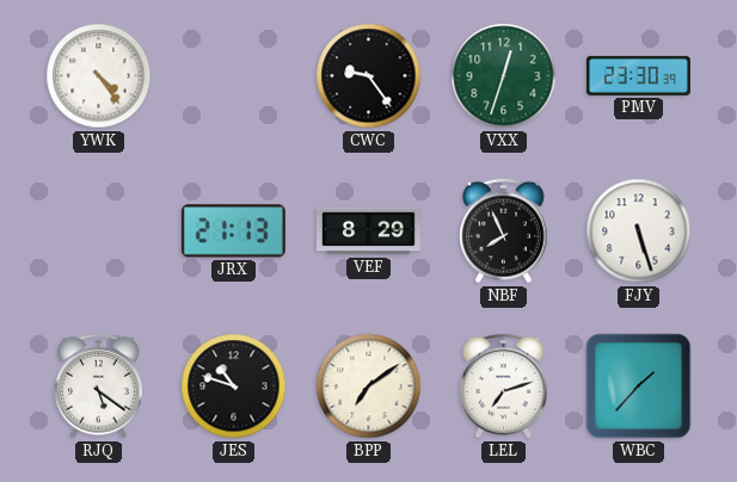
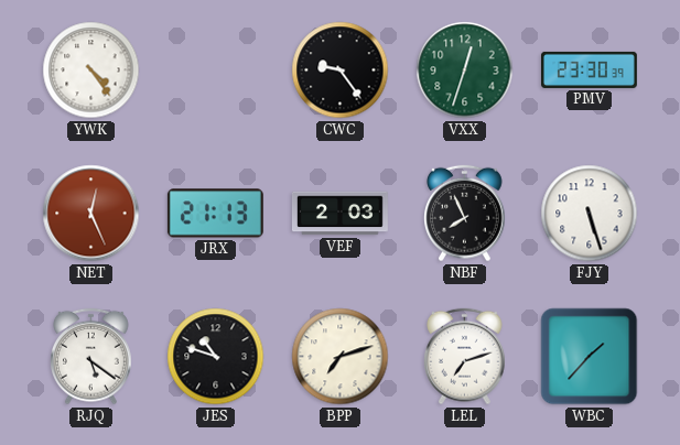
NET: none -> 12:26 (91, 214)
VEF: 8:29 -> 2:03 (339, 214)
BPP: 7:09 -> 7:12 (341, 357)
